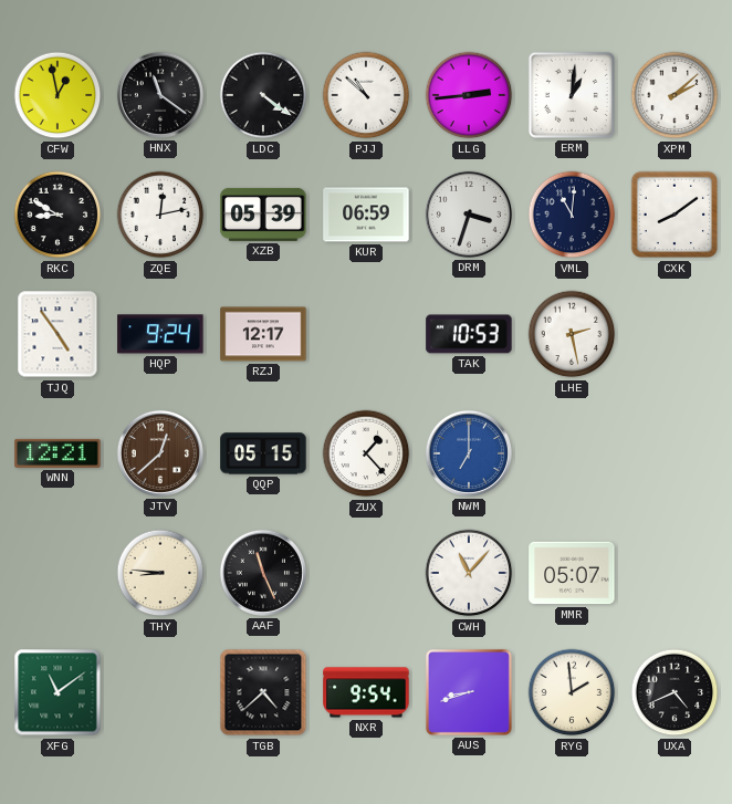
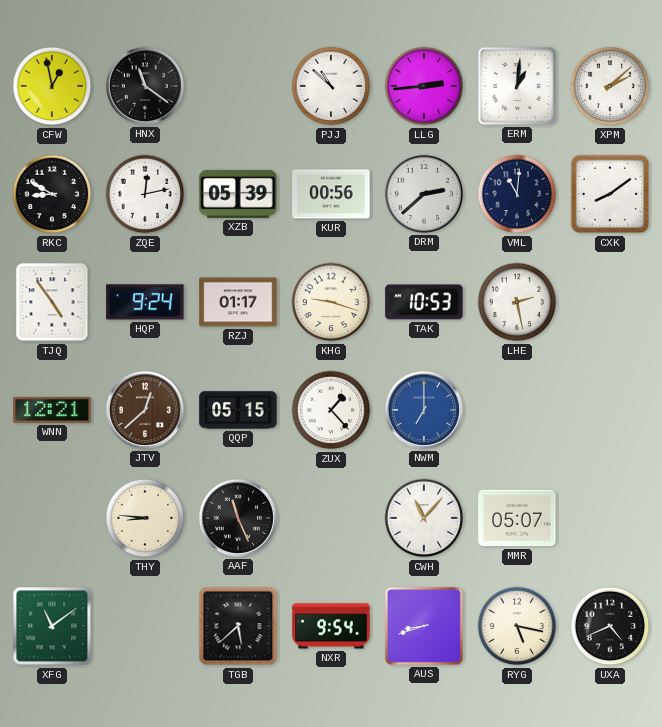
LDC: 4:21 -> none (263, 95)
KUR: 06:59 -> 00:56 (331, 194)
DRM: 3:33 -> 2:38 (424, 194)
RZJ: 12:17 -> 01:17 (238, 302)
KHG: none -> 9:18 (331, 302)
TGB: 4:38 -> 5:38 (238, 626)
RYG: 1:59 -> 5:17 (517, 626)
